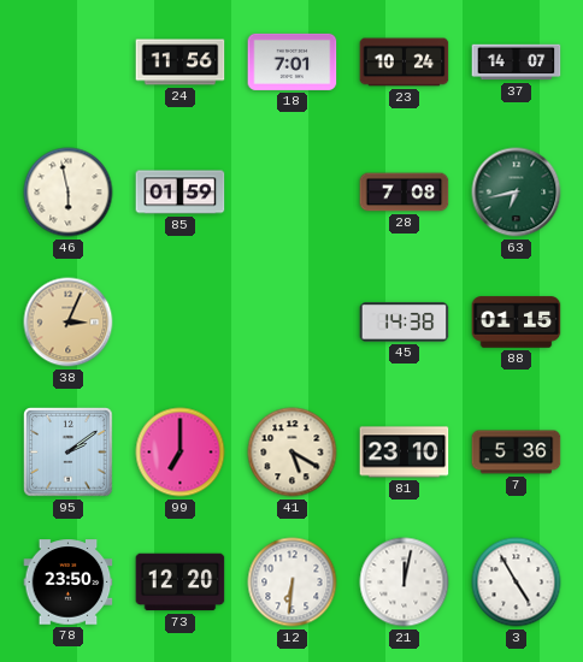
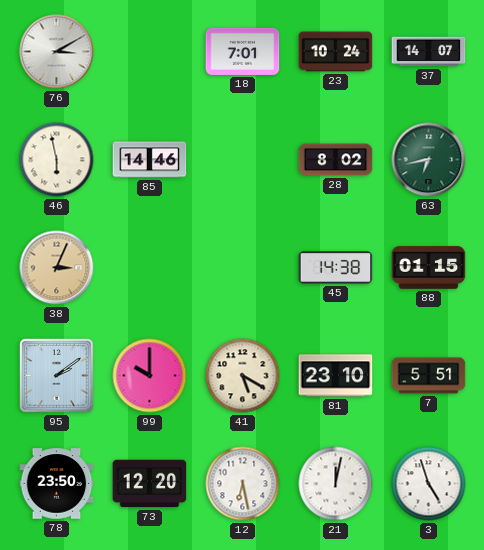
76: none -> 3:10 (57, 52)
24: 11:56 -> none (181, 63)
85: 01:59 -> 14:46 (150, 160)
28: 7:08 -> 8:02 (336, 160)
99: 7:00 -> 10:00 (150, 376)
7: 5:36 -> 5:51 (429, 376)
12: 6:31 -> 6:28 (243, 484)
3: 4:55 -> 4:57 (429, 484)
